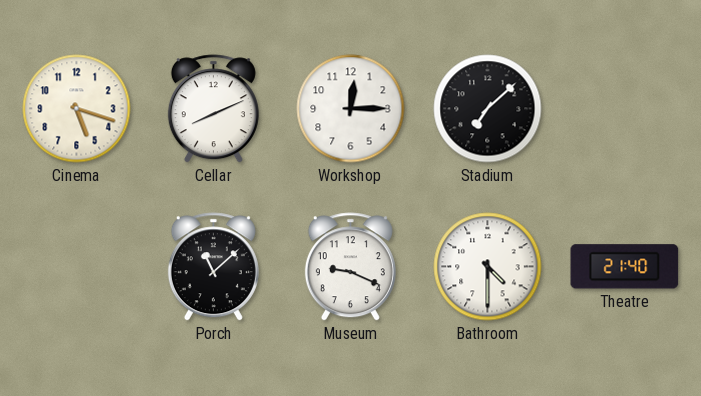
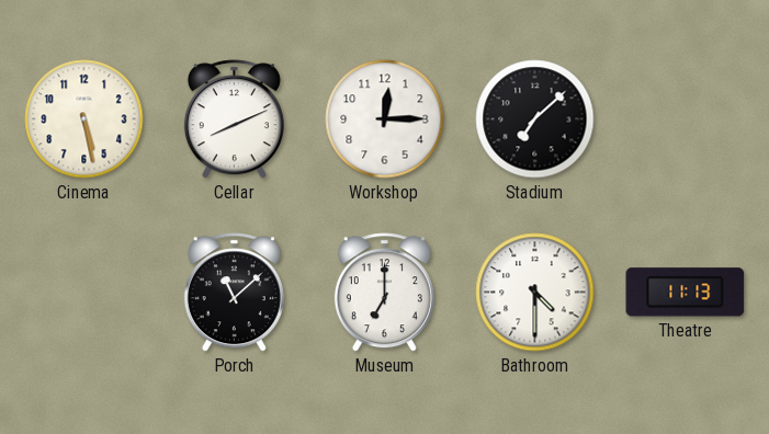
Cinema: 5:18 -> 5:28 (84, 119)
Museum: 9:19 -> 7:00 (384, 293)
Theatre: 21:40 -> 11:13 (686, 293)
